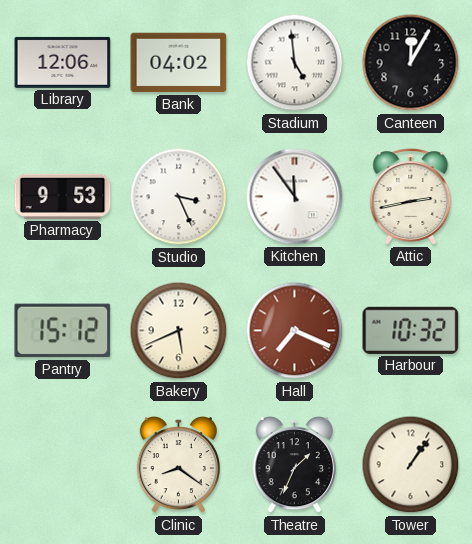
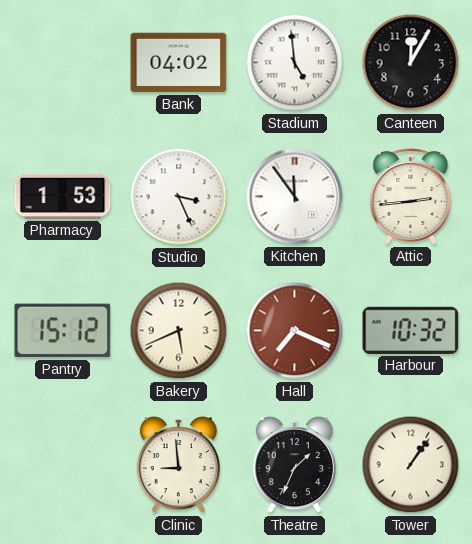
Library: 12:06 -> none (63, 62)
Pharmacy: 9:53 -> 1:53 (63, 196)
Attic: 2:43 -> 2:44 (411, 197)
Clinic: 8:21 -> 8:59 (178, 466)
